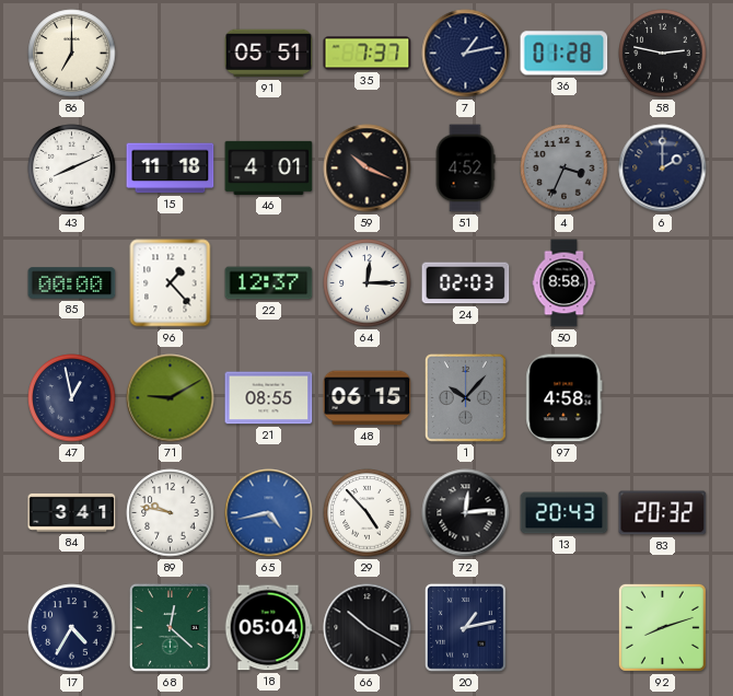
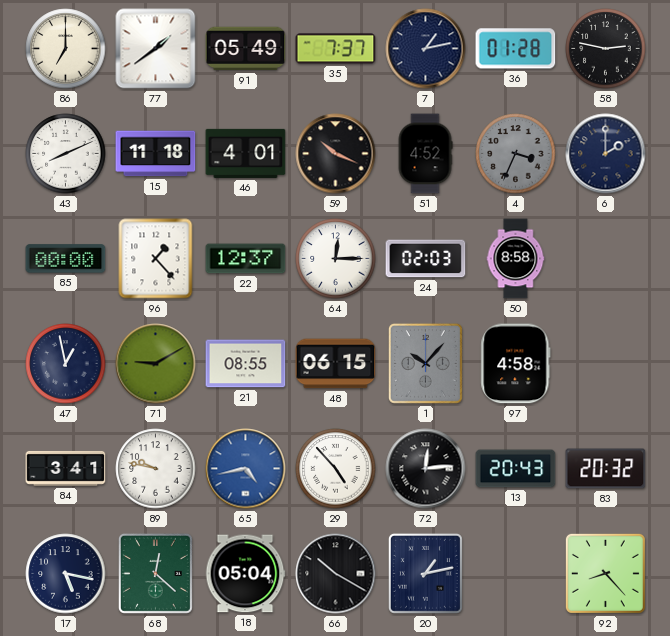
77: none -> 1:39 (156, 49)
91: 05:51 -> 05:49 (246, 49)
17: 4:35 -> 5:17 (66, 574)
92: 8:12 -> 8:23 (605, 573)
